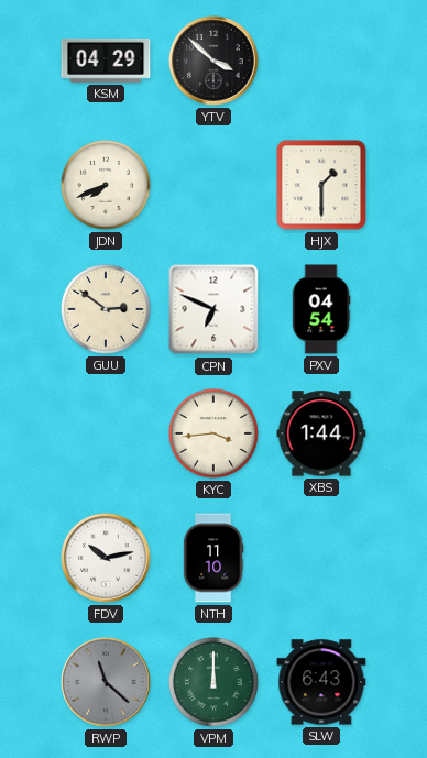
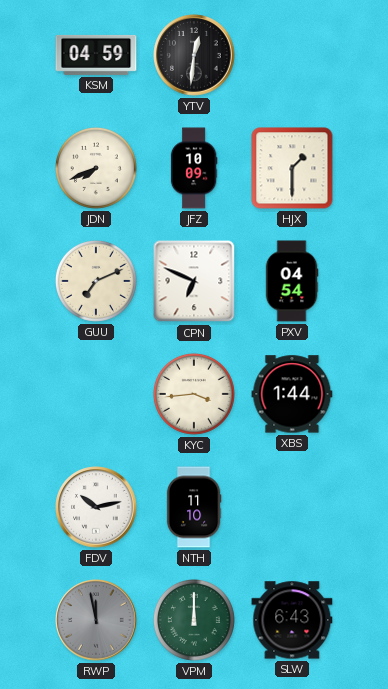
KSM: 04:29 -> 04:59 (96, 55)
YTV: 3:52 -> 12:31 (194, 55)
JFZ: none -> 10:09 (194, 168)
GUU: 2:51 -> 7:11 (96, 281)
RWP: 11:22 -> 11:58 (96, 620)
